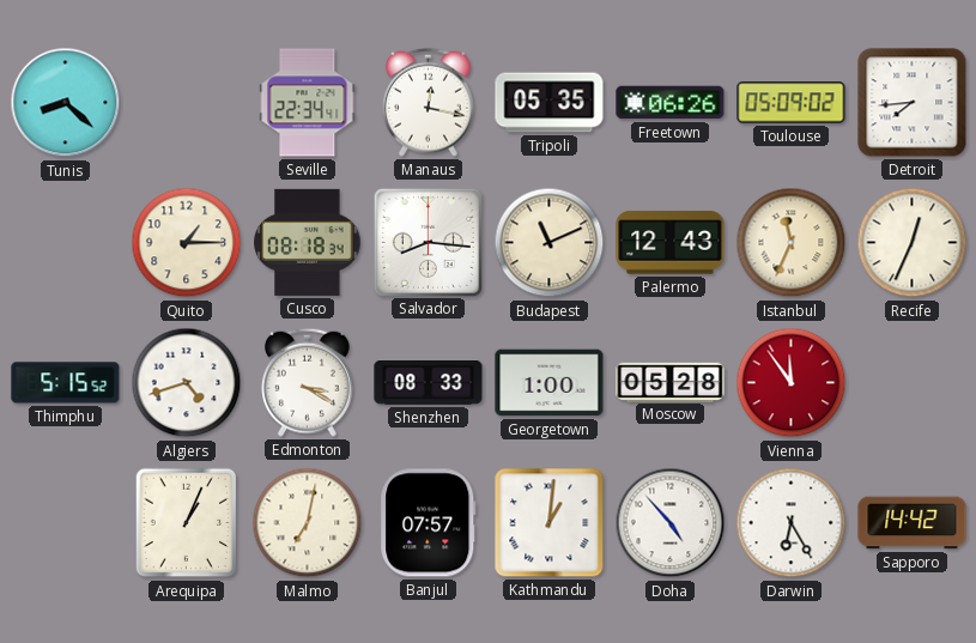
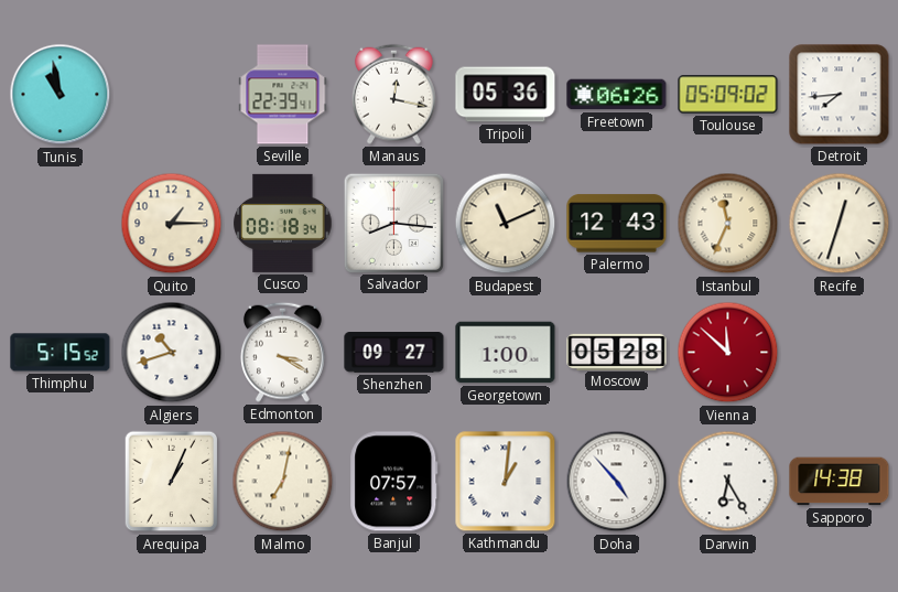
Tunis: 8:22 -> 10:58 (61, 95)
Seville: 22:34 -> 22:39 (283, 95)
Tripoli: 05:35 -> 05:36 (506, 95)
Recife: 12:34 -> 12:33 (840, 224)
Algiers: 4:42 -> 10:42 (172, 353)
Shenzhen: 08:33 -> 09:27 (394, 353)
Vienna: 11:54 -> 11:52 (728, 353)
Sapporo: 14:42 -> 14:38 (840, 482)
